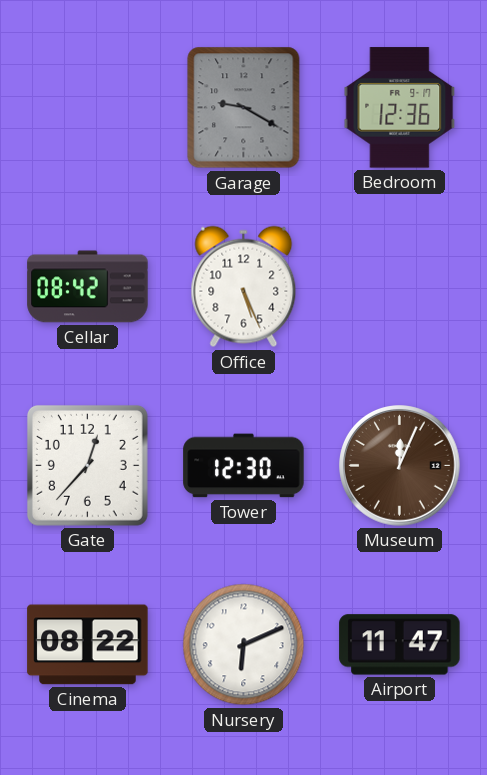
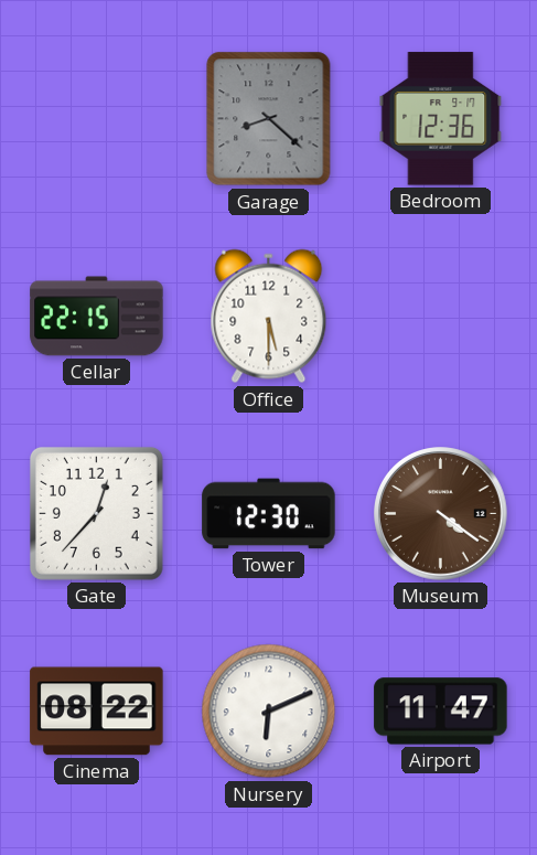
Garage: 9:20 -> 8:22 (269, 119)
Cellar: 08:42 -> 22:15 (97, 317)
Office: 5:26 -> 5:30 (269, 317)
Museum: 12:04 -> 4:21 (441, 514)
